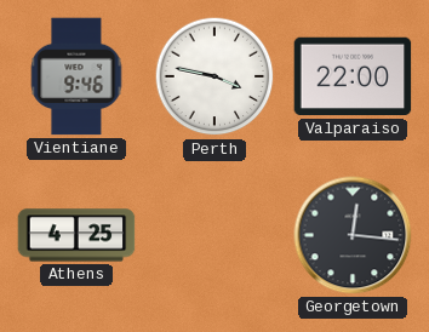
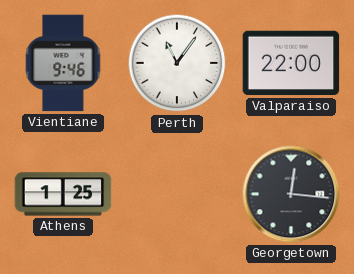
Perth: 3:47 -> 11:06 (177, 63)
Athens: 4:25 -> 1:25 (63, 194)
